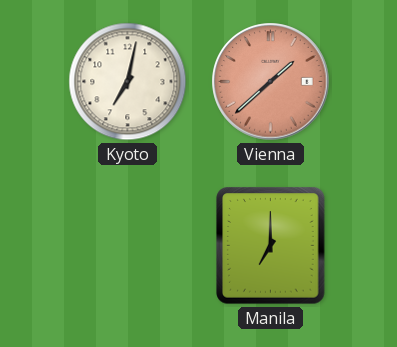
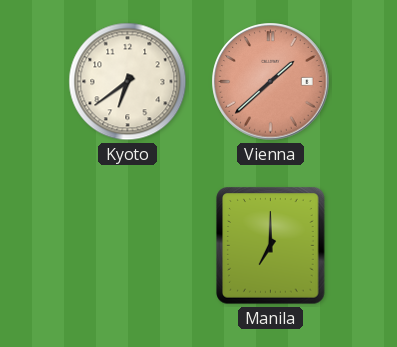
Kyoto: 7:02 -> 6:39 (128, 82)
